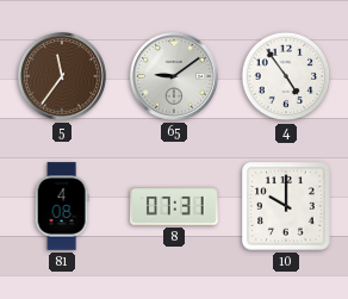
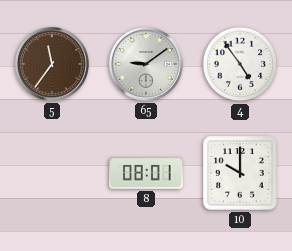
81: 4:08 -> none (62, 206)
8: 07:31 -> 08:01 (146, 173)
